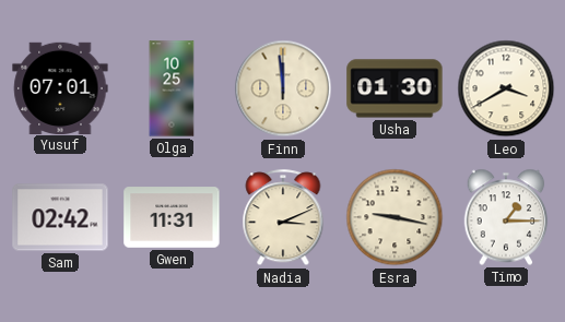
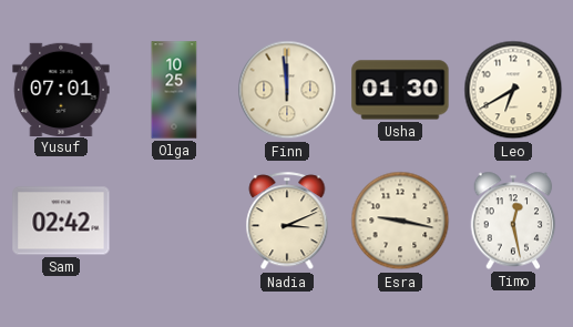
Leo: 3:40 -> 6:40 (513, 90)
Gwen: 11:31 -> none (172, 217)
Timo: 1:15 -> 12:28 (513, 221)
